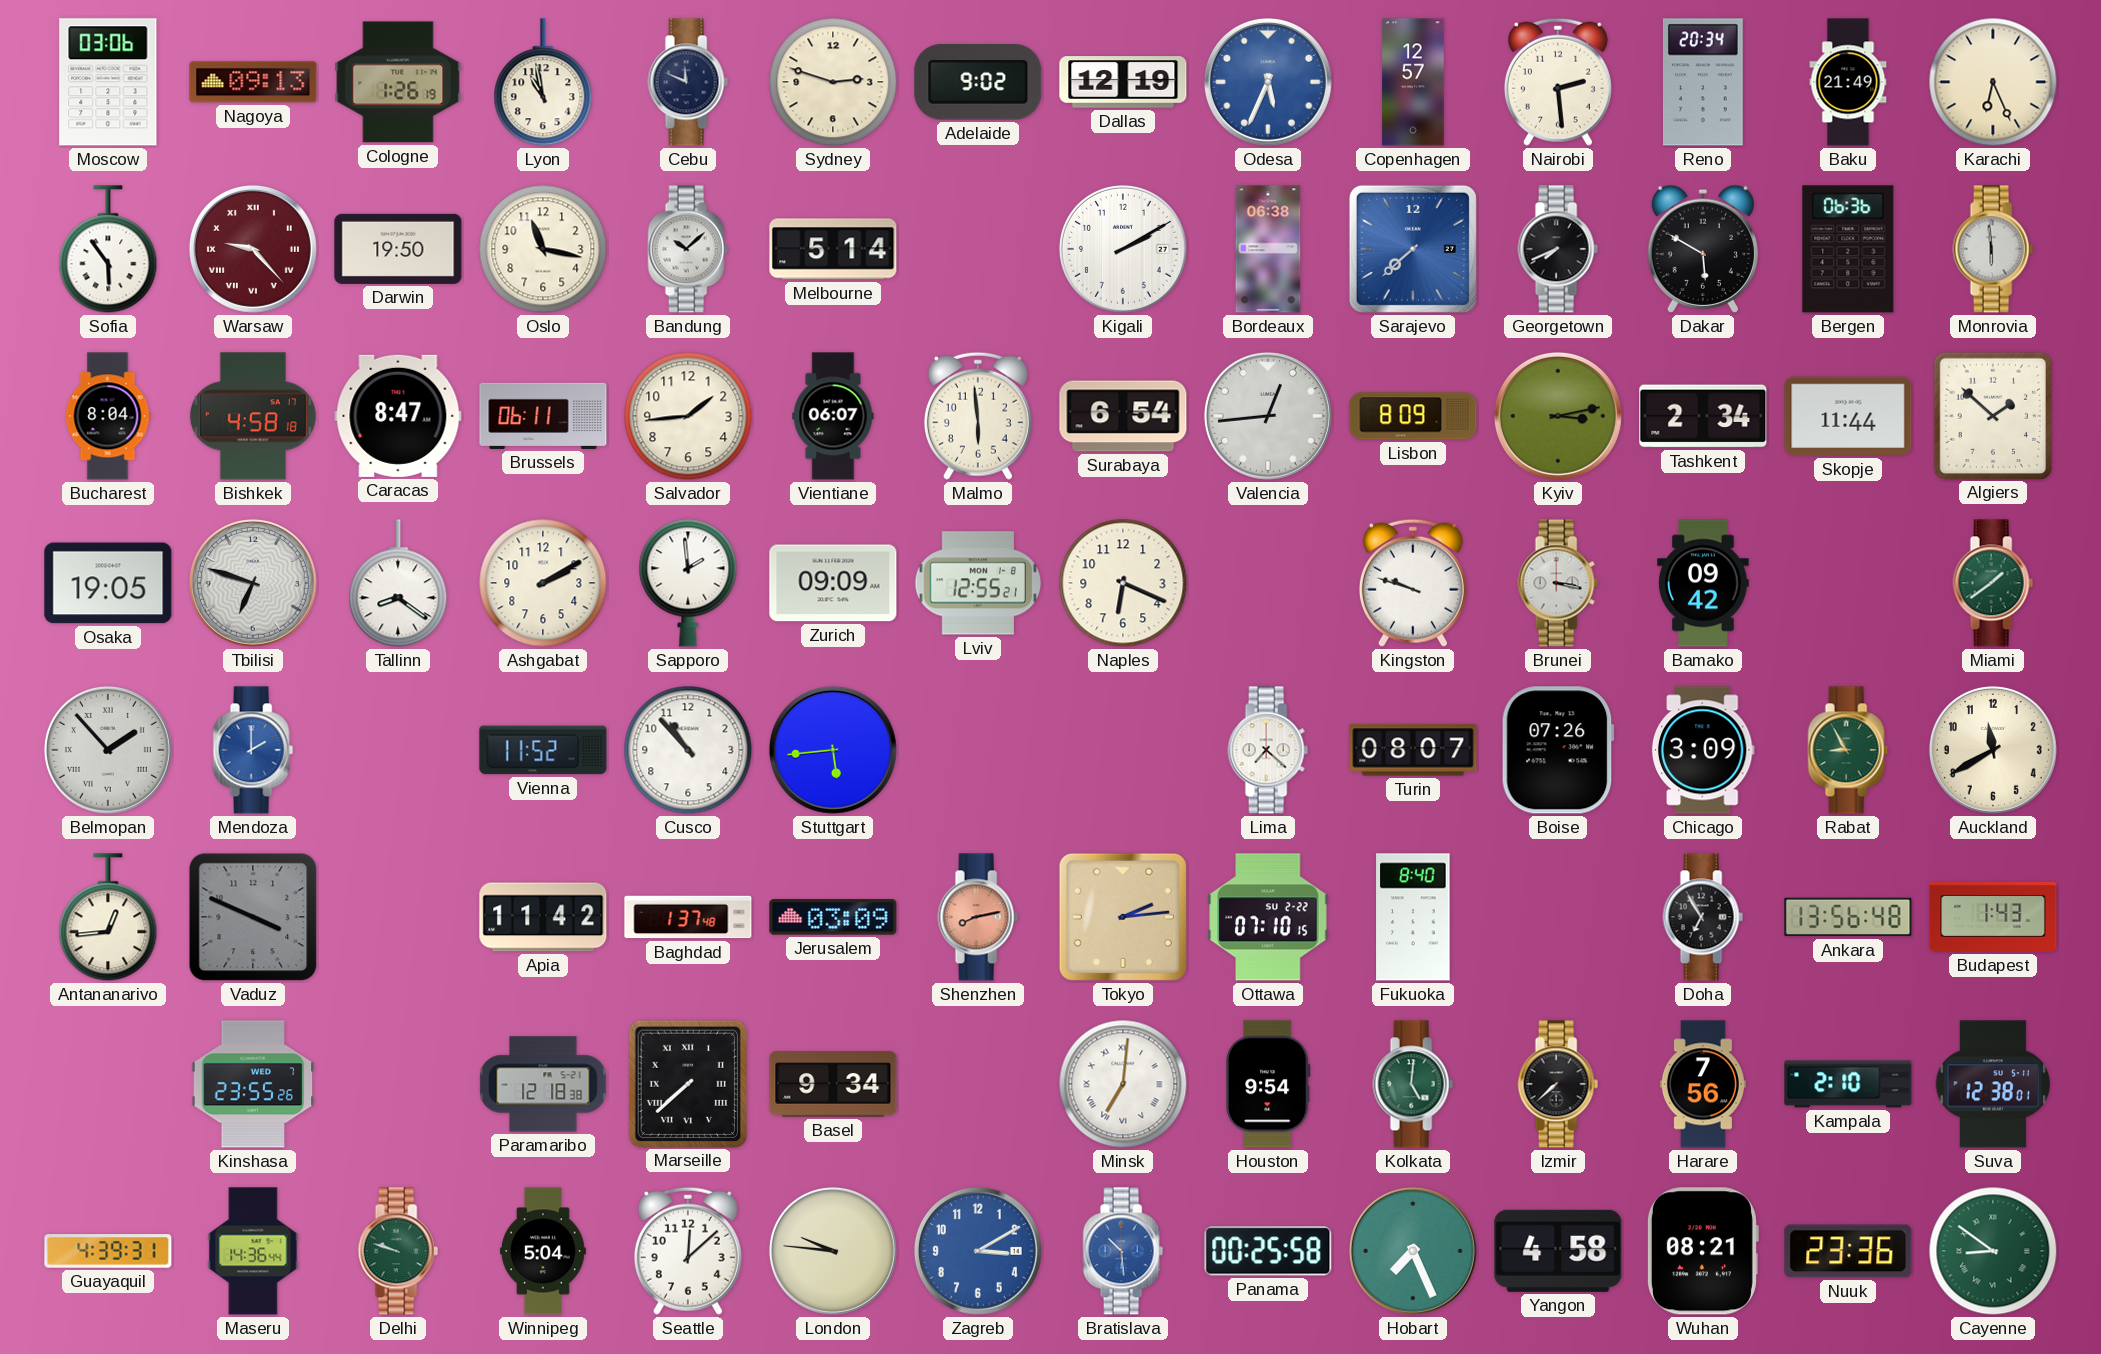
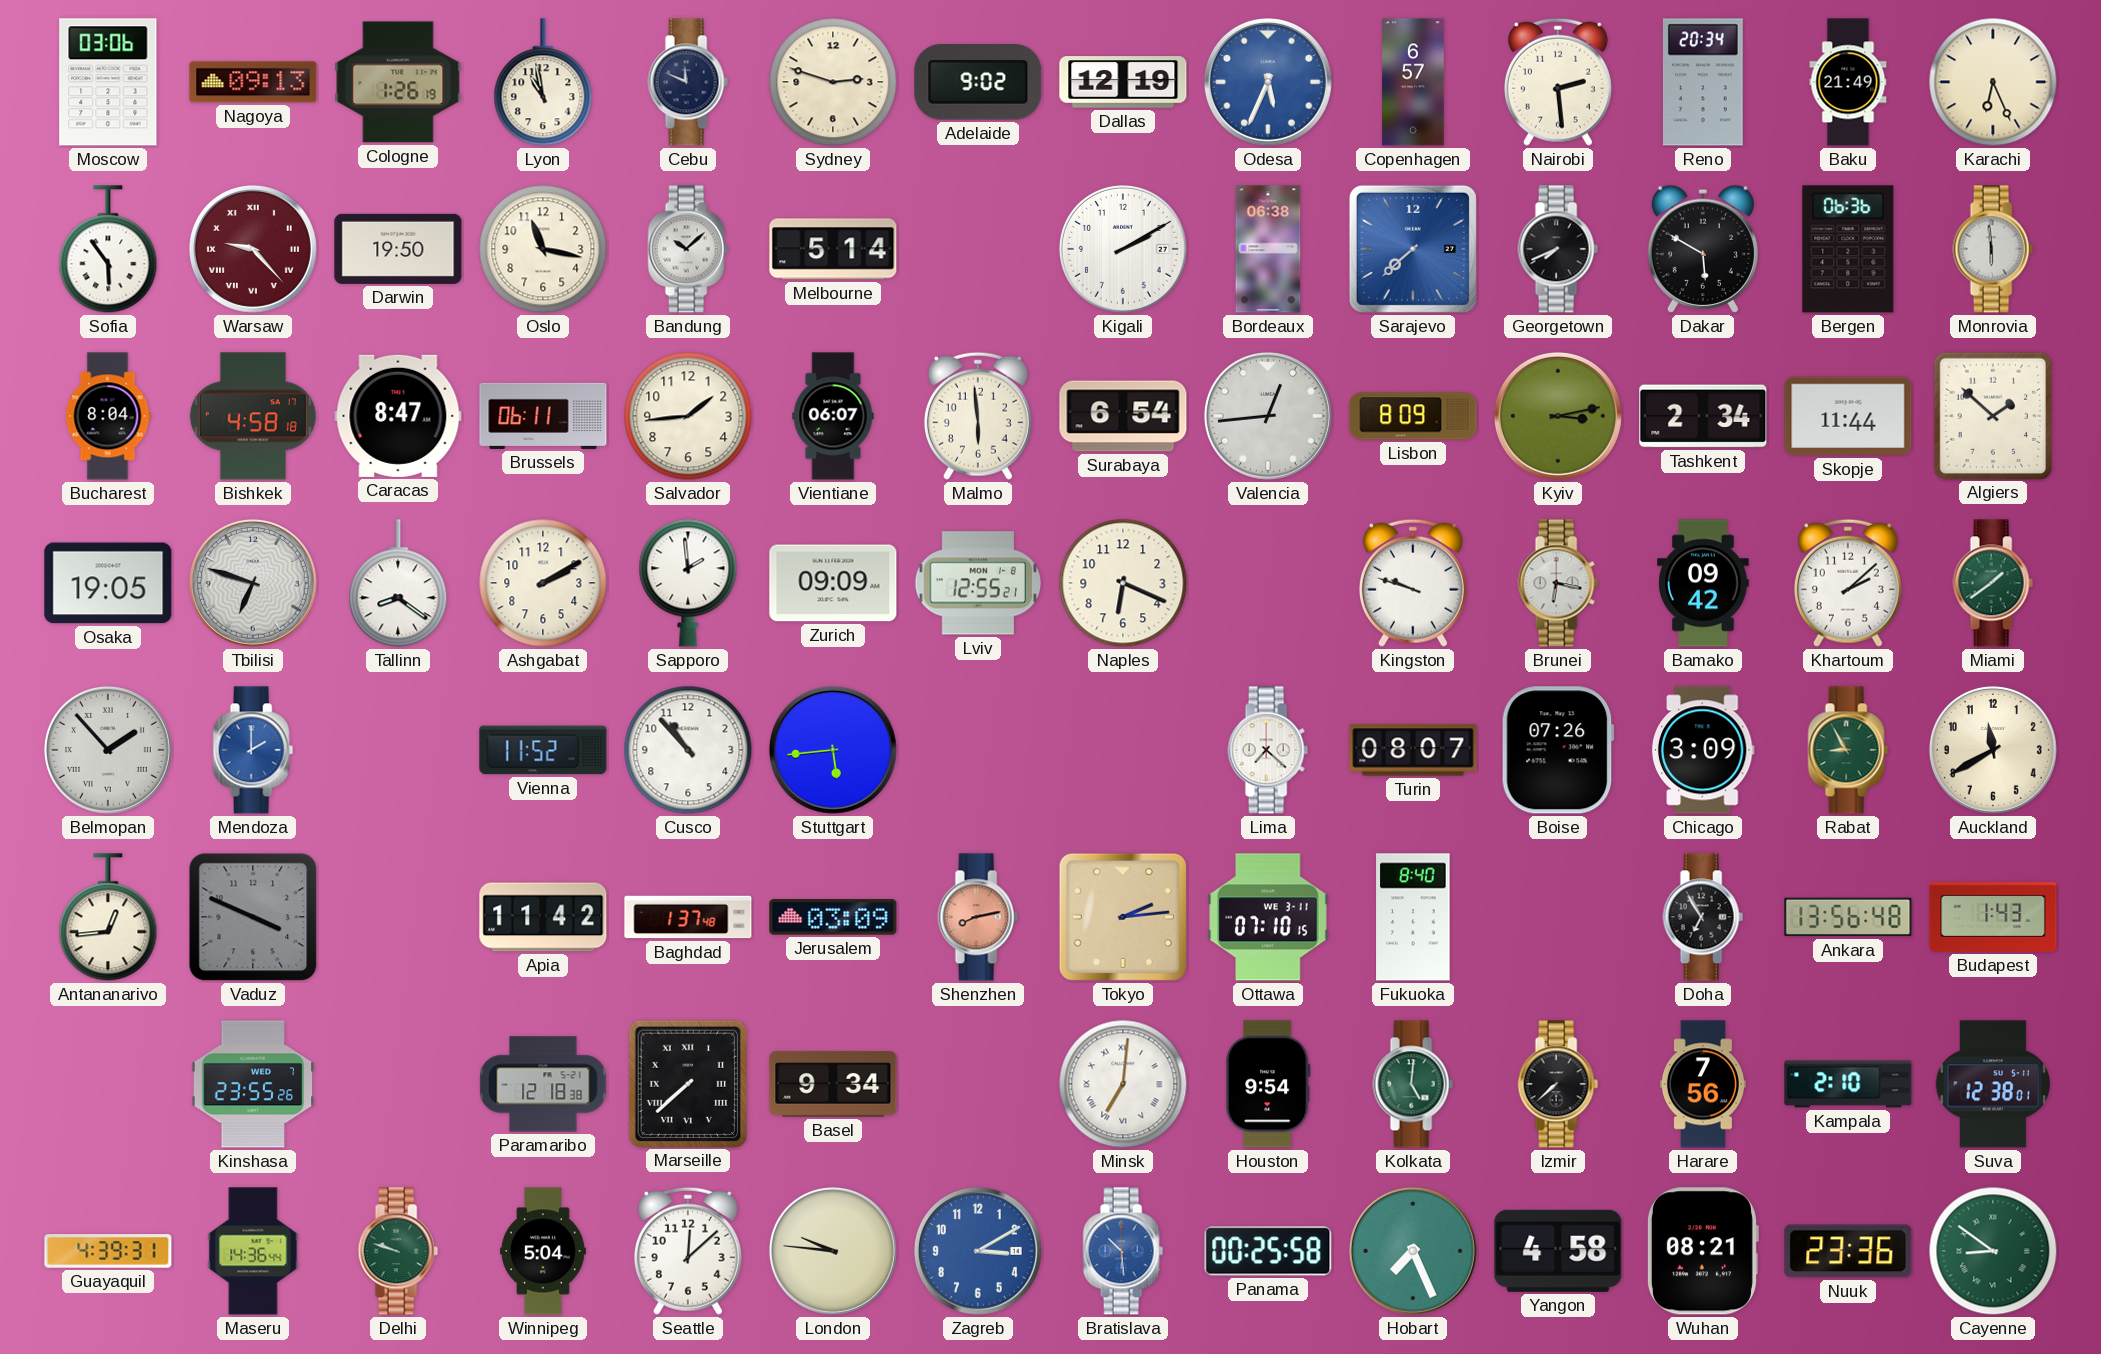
Copenhagen: 12:57 -> 6:57 (1413, 82)
Brunei: 3:17 -> 6:17 (1558, 583)
Khartoum: none -> 2:08 (1848, 583)
Ottawa date: SU 2-22 -> WE 3-11 (1268, 917)
